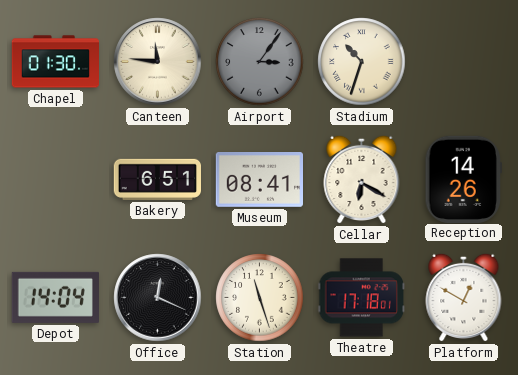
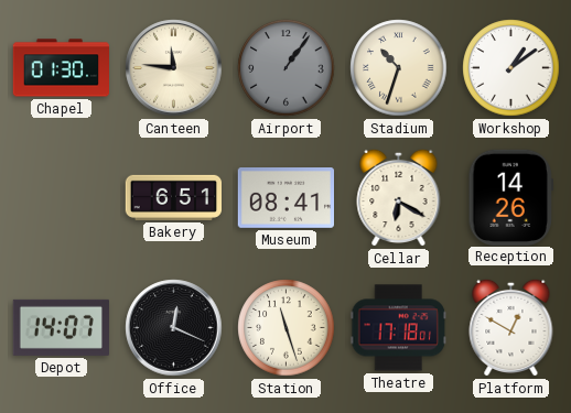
Airport: 3:06 -> 1:06 (287, 68)
Workshop: none -> 1:09 (511, 68)
Depot: 14:04 -> 14:07 (61, 327)
